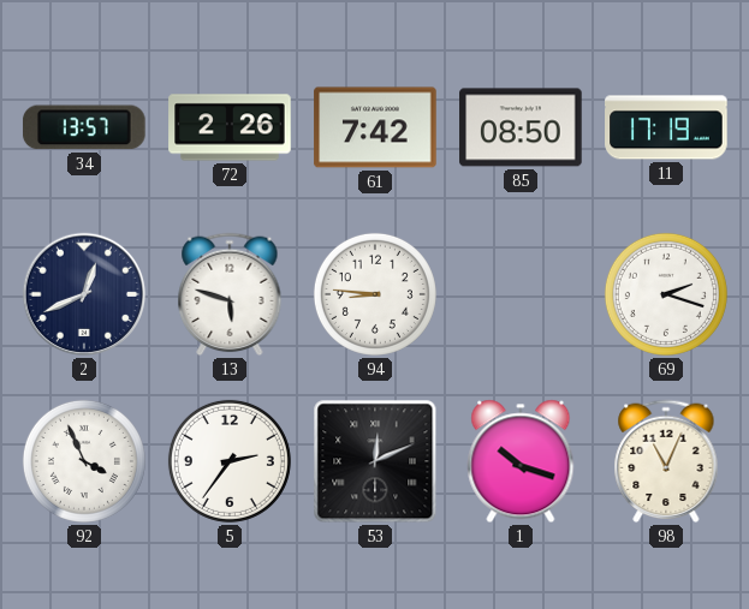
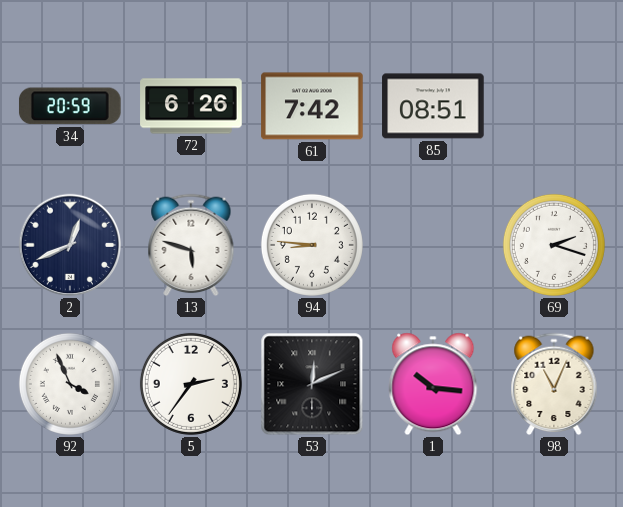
34: 13:57 -> 20:59 (70, 106)
72: 2:26 -> 6:26 (191, 106)
85: 08:50 -> 08:51 (433, 106)
11: 17:19 -> none (666, 127)
1: 10:18 -> 10:16 (433, 384)
